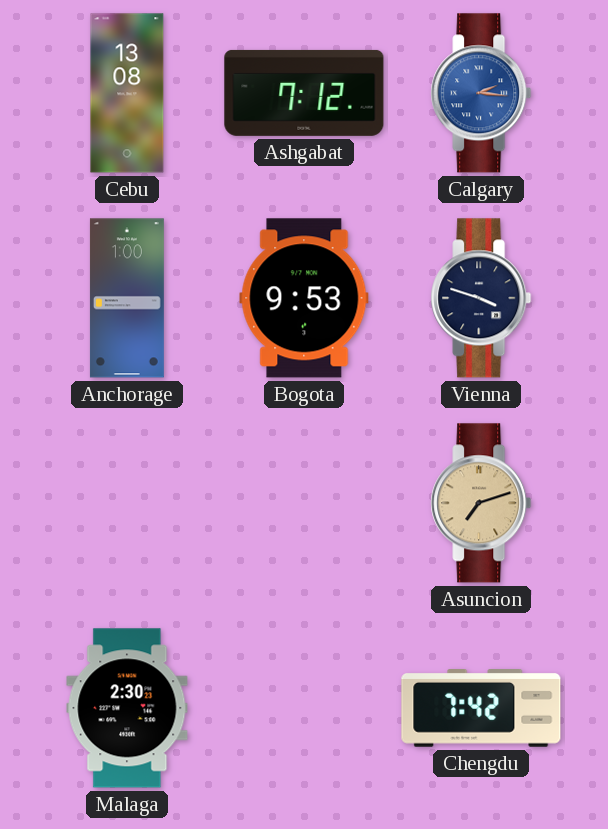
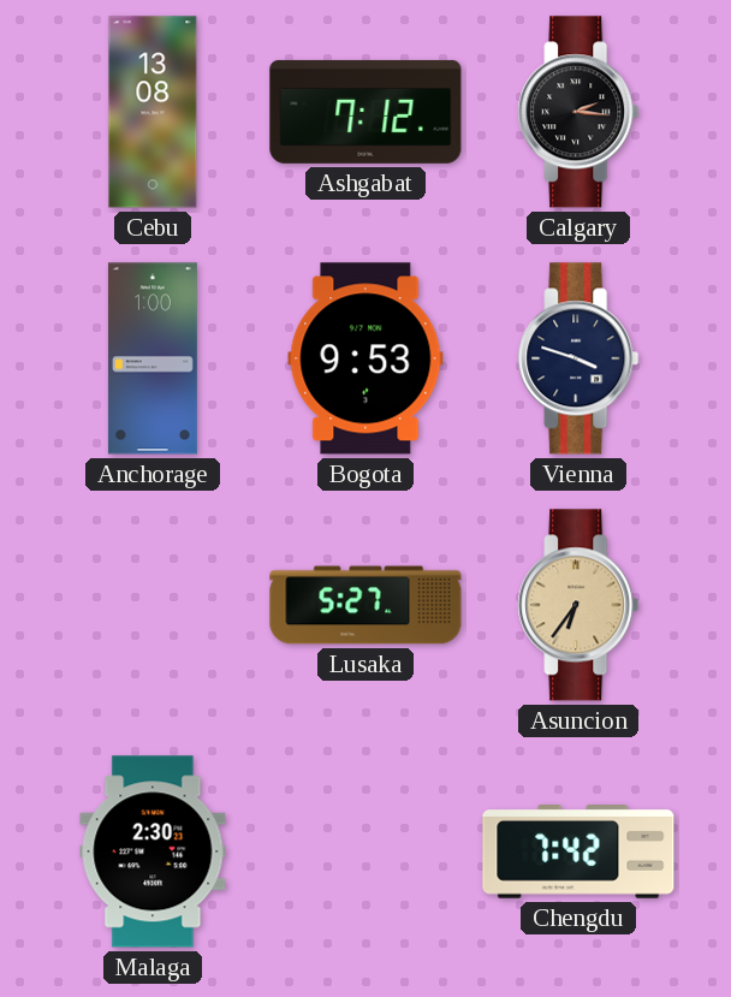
Calgary dial: blue -> black (578, 112)
Lusaka: none -> 5:27 (365, 605)
Asuncion: 7:12 -> 6:36 (578, 605)
